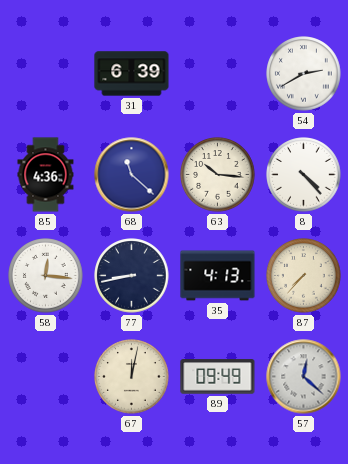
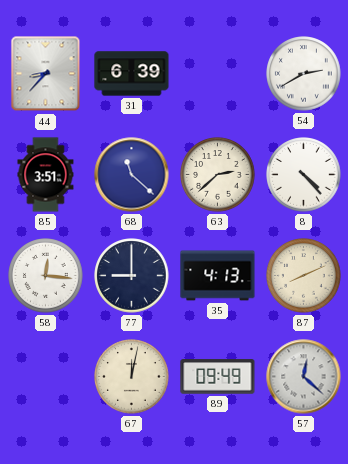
44: none -> 8:37 (46, 74)
85: 4:36 -> 3:51 (46, 175)
63: 10:16 -> 2:38 (218, 175)
77: 8:43 -> 9:00 (132, 276)
87: 7:37 -> 8:11 (304, 276)
